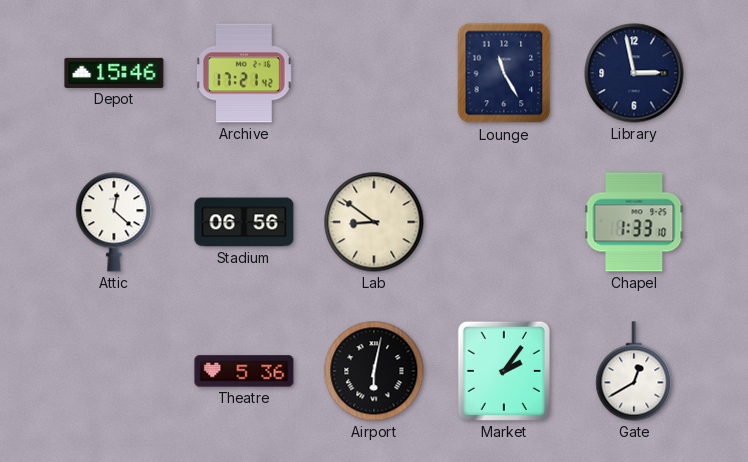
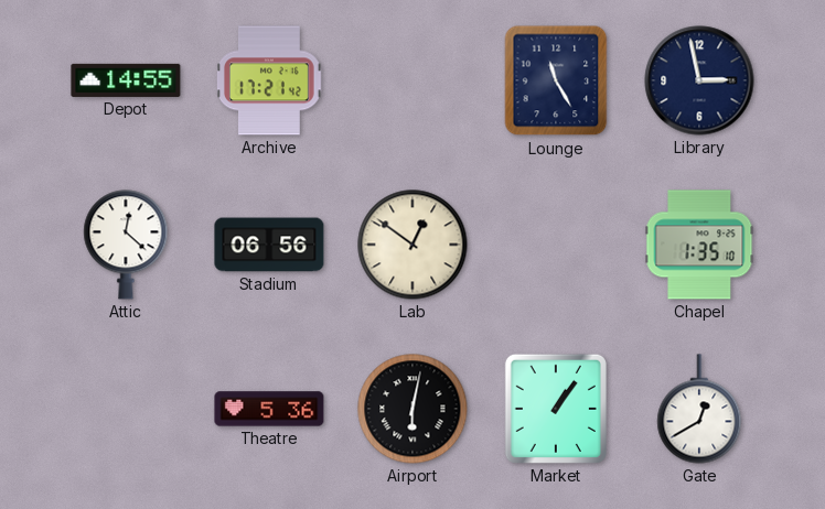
Depot: 15:46 -> 14:55 (126, 80)
Lab: 8:51 -> 12:51 (413, 245)
Chapel: 1:33 -> 1:35 (699, 245)
Market: 2:06 -> 1:06 (556, 409)
